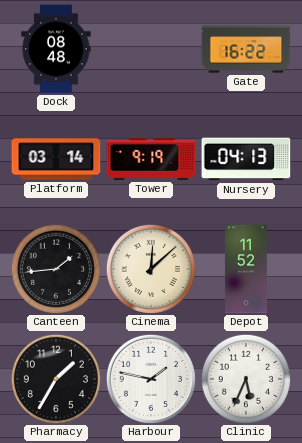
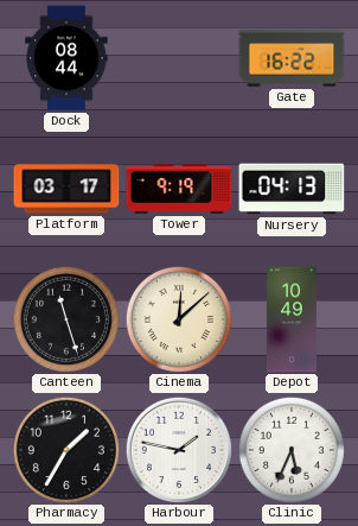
Dock: 08:48 -> 08:44 (66, 58)
Platform: 03:14 -> 03:17 (66, 189)
Canteen: 1:44 -> 11:27 (66, 319)
Depot: 11:52 -> 10:49 (292, 319)
